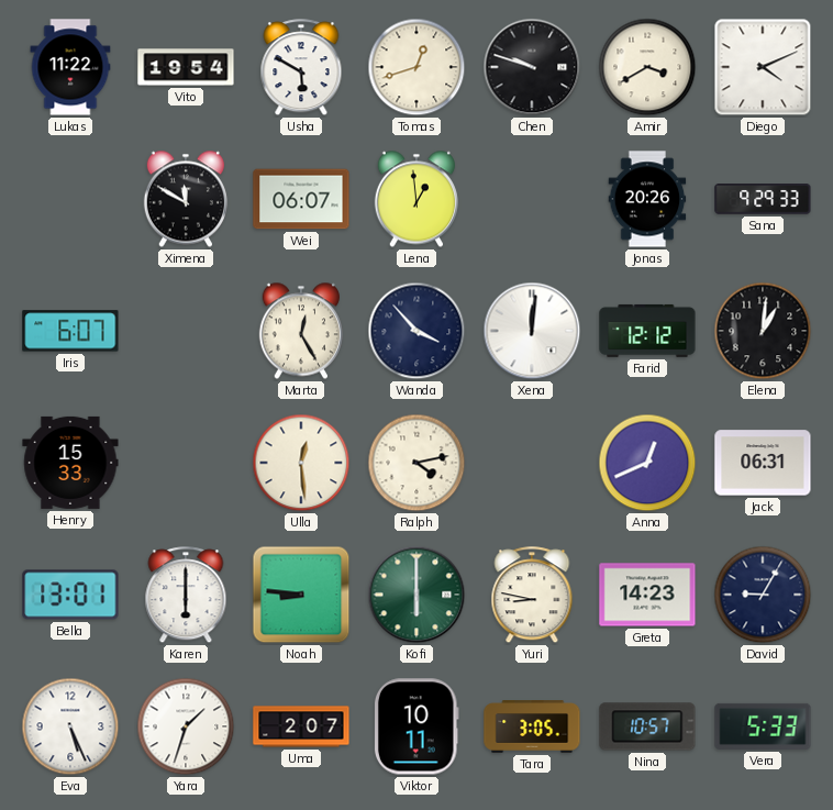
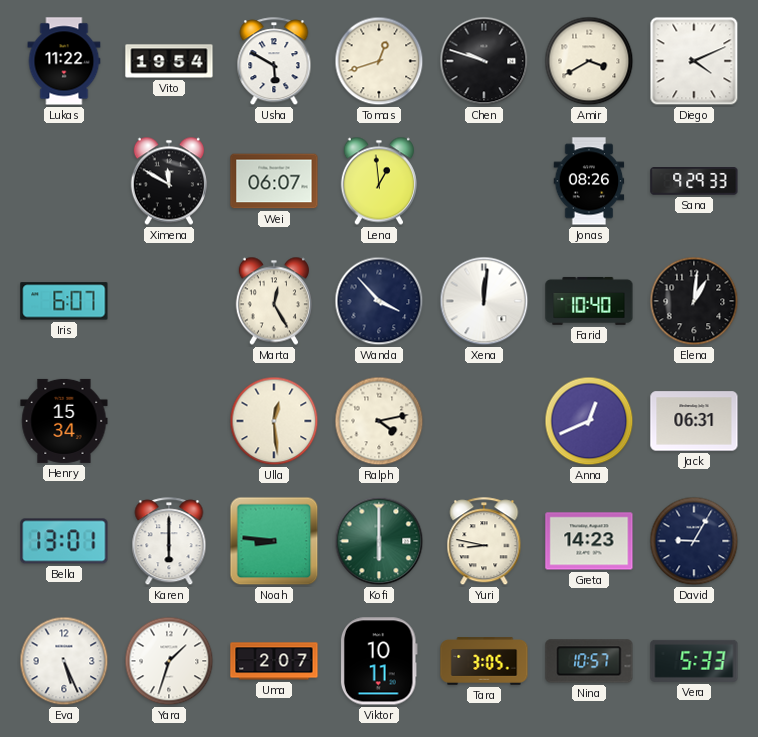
Jonas: 20:26 -> 08:26 (589, 181)
Farid: 12:12 -> 10:40 (589, 301)
Henry: 15:33 -> 15:34 (64, 421)
